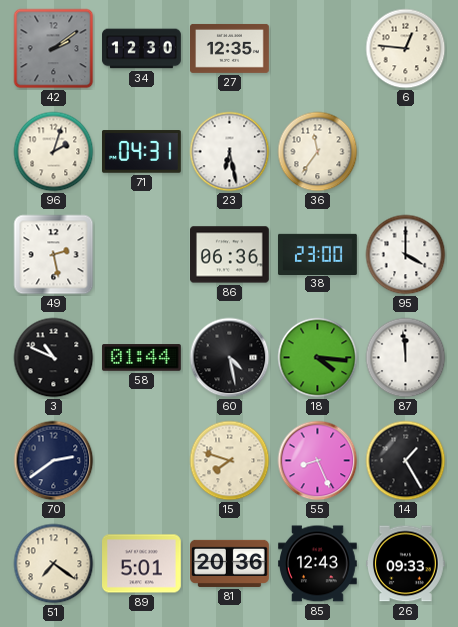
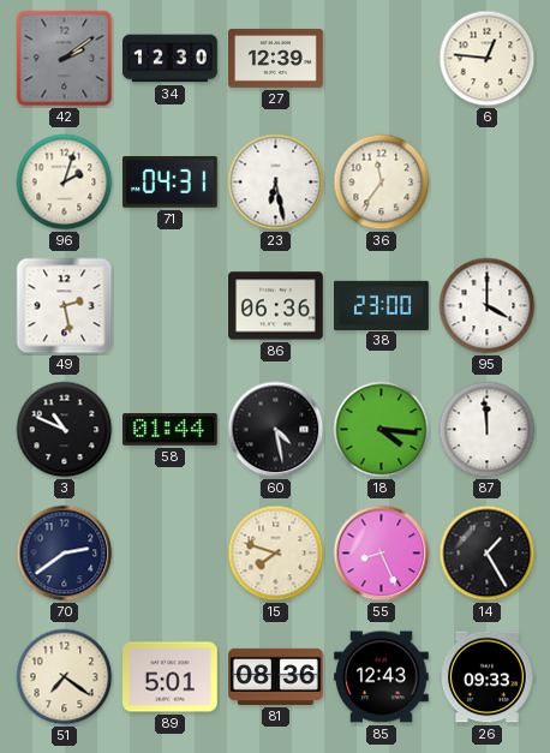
27: 12:35 -> 12:39 (276, 58)
81: 20:36 -> 08:36 (276, 676)
